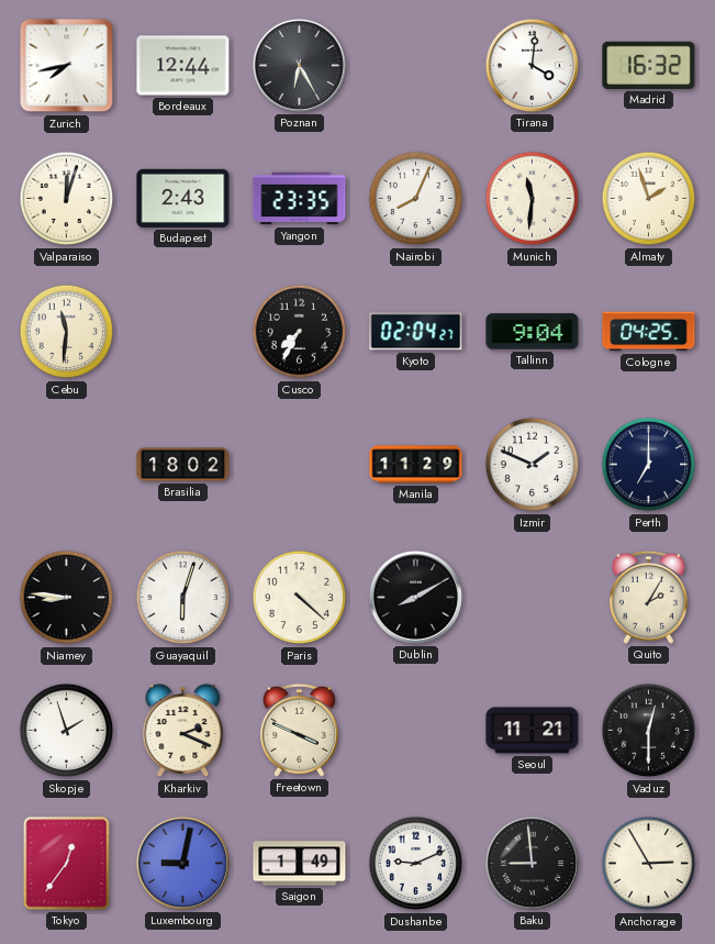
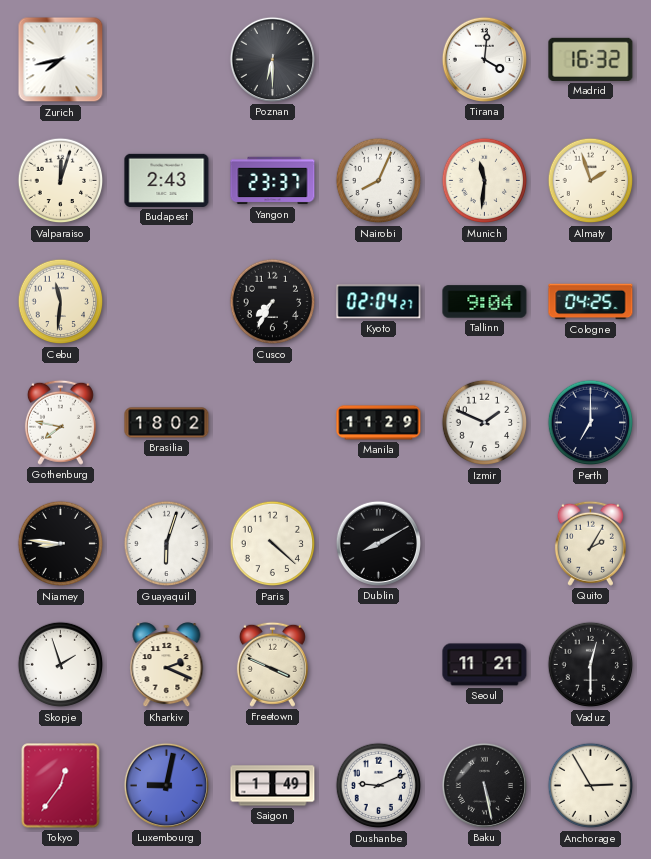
Bordeaux: 12:44 -> none (183, 66)
Poznan: 6:25 -> 6:30 (272, 59)
Yangon: 23:35 -> 23:37 (273, 181)
Gothenburg: none -> 7:47 (60, 422)
Baku: 8:59 -> 5:28 (484, 785)
